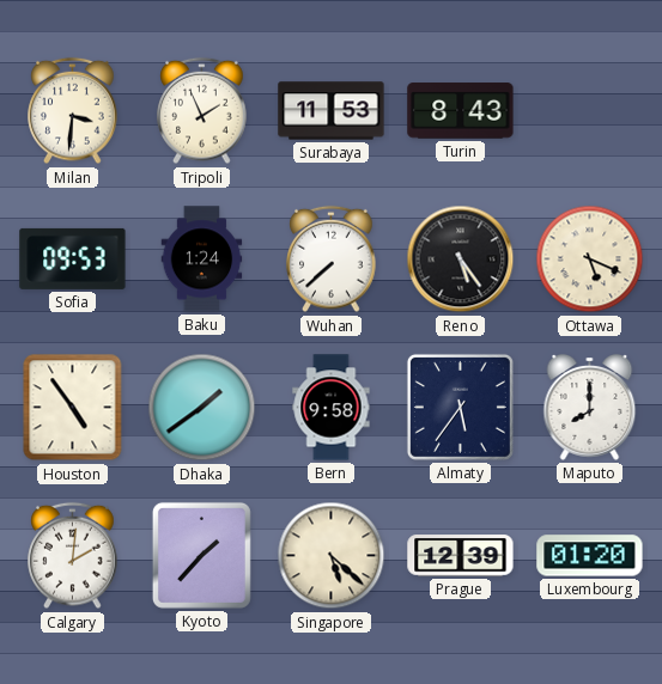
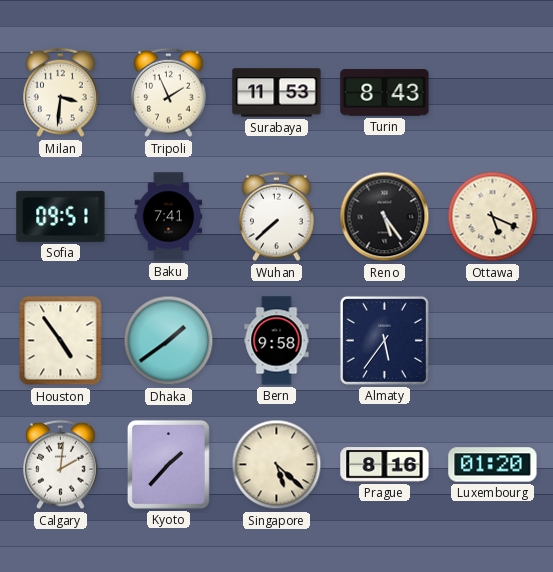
Sofia: 09:53 -> 09:51 (61, 216)
Baku: 1:24 -> 7:41 (169, 217)
Maputo: 8:00 -> none (590, 408)
Prague: 12:39 -> 8:16 (385, 465)
